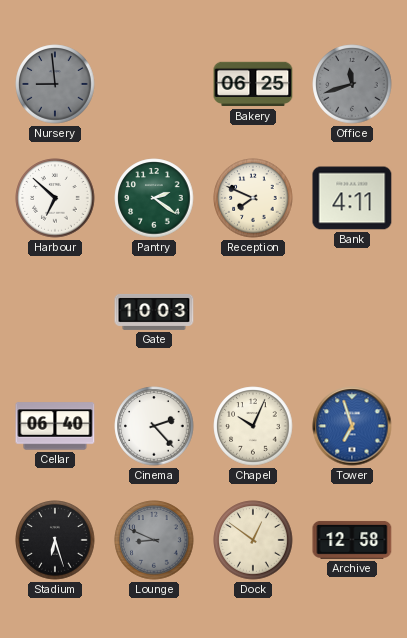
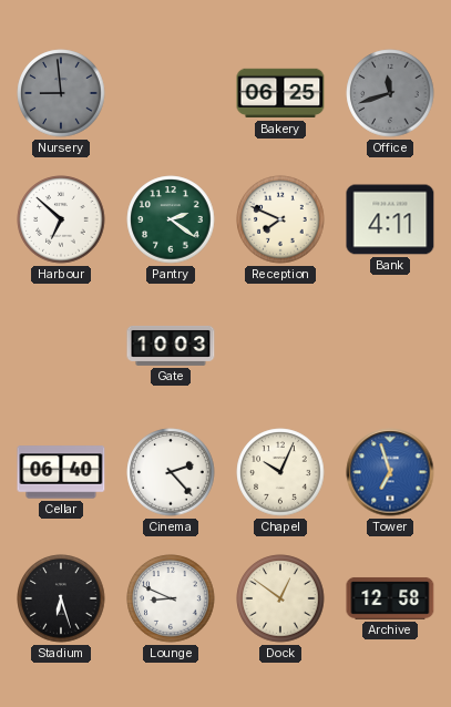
Lounge dial: grey -> white (171, 598)
